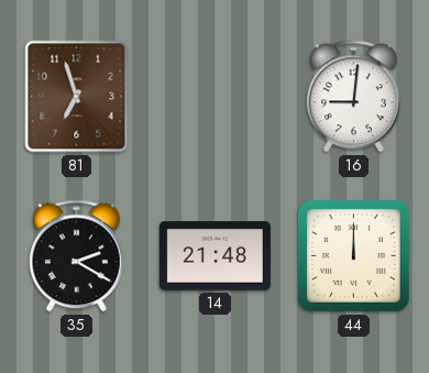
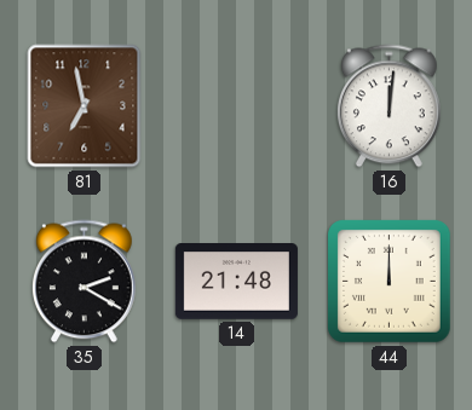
81: 6:57 -> 6:58 (85, 106)
16: 9:01 -> 12:01 (388, 106)
